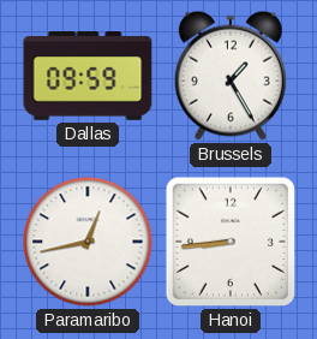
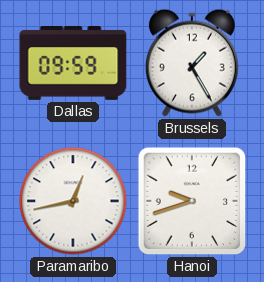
Hanoi: 8:44 -> 9:42 (192, 201)
